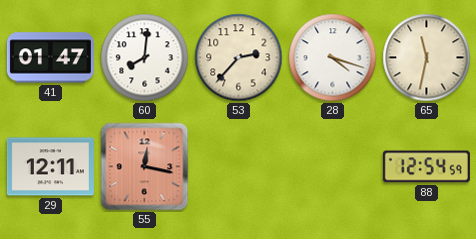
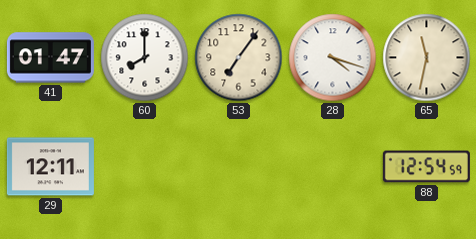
60: 8:01 -> 8:00 (145, 58)
53: 2:37 -> 7:06 (239, 58)
55: 12:17 -> none (145, 167)
